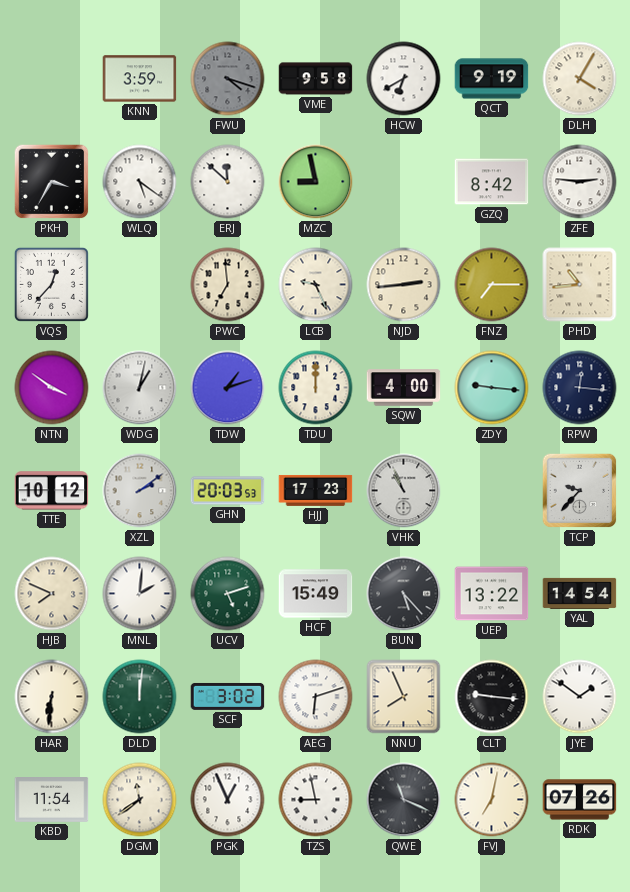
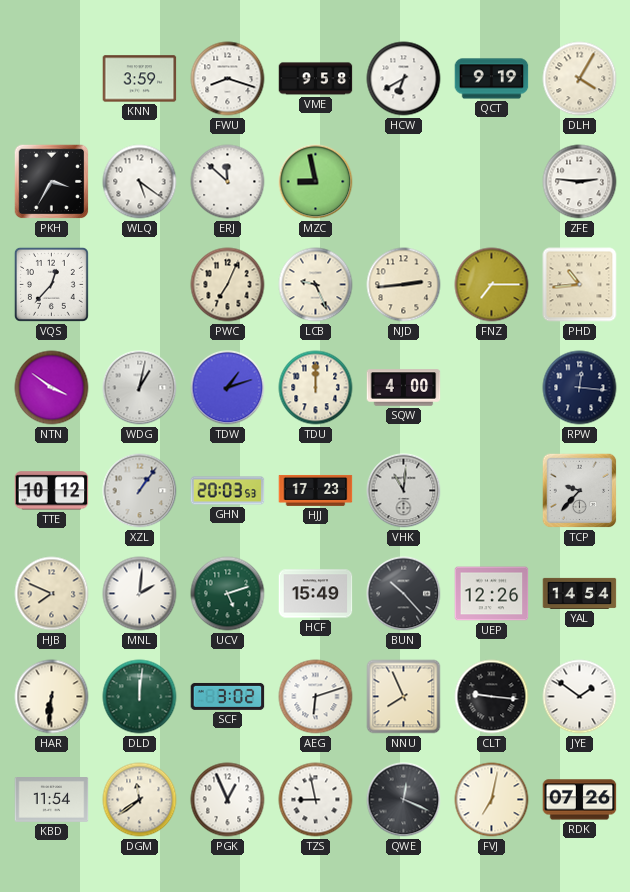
FWU: 4:18 -> 8:18 (228, 79)
FWU dial: grey -> white (228, 79)
GZQ: 8:42 -> none (492, 182)
PWC: 6:59 -> 7:04 (228, 285)
ZDY: 9:16 -> none (492, 388)
XZL: 2:09 -> 1:06 (140, 491)
VHK: 10:56 -> 11:01 (404, 491)
BUN: 5:23 -> 10:23 (404, 594)
UEP: 13:22 -> 12:26 (492, 594)
QWE: 11:19 -> 12:19 (404, 800)
